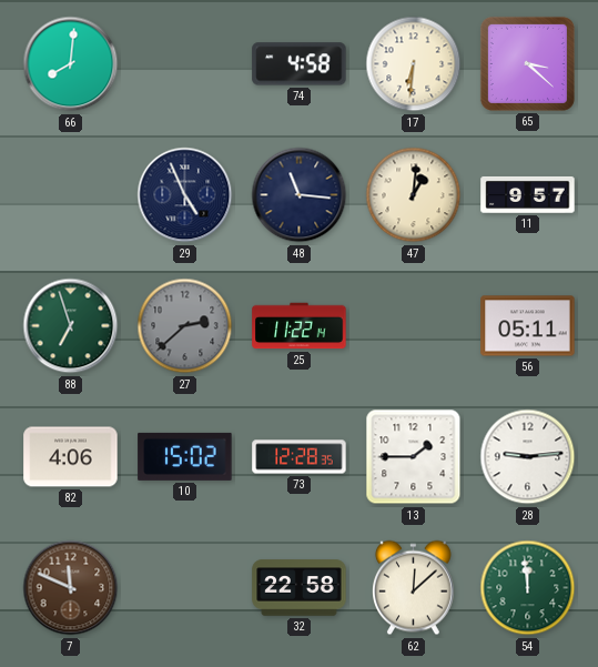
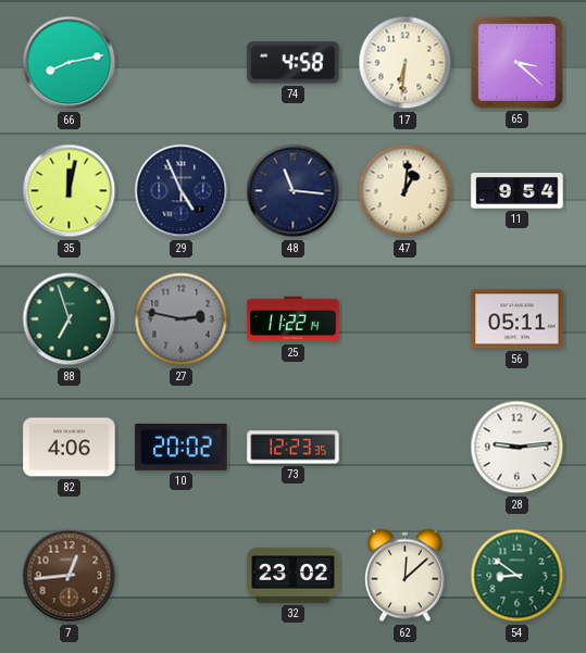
66: 8:01 -> 8:13 (70, 63)
35: none -> 12:02 (70, 191)
11: 9:57 -> 9:54 (518, 190)
27: 2:38 -> 2:47 (182, 319)
10: 15:02 -> 20:02 (182, 447)
73: 12:28 -> 12:23 (294, 448)
13: 1:45 -> none (414, 457)
7: 11:49 -> 12:44 (70, 576)
32: 22:58 -> 23:02 (294, 576)
54: 11:59 -> 8:51 (518, 576)
